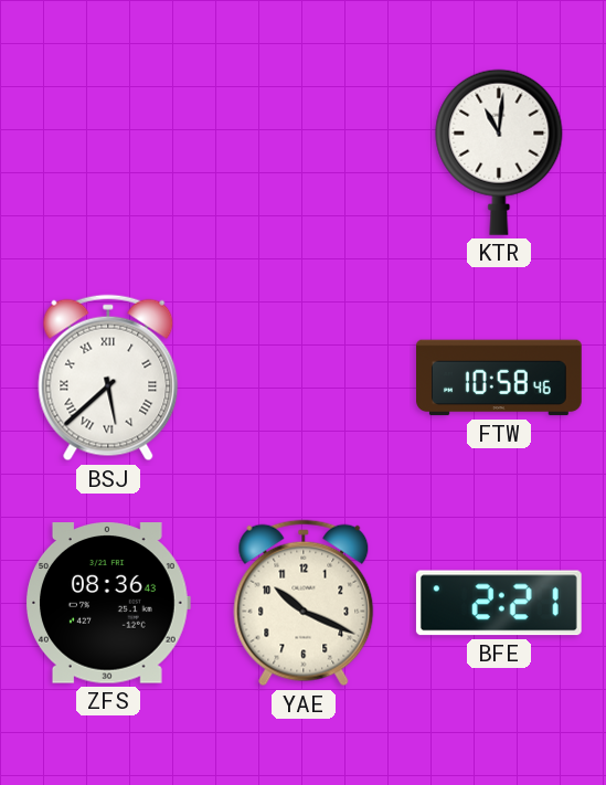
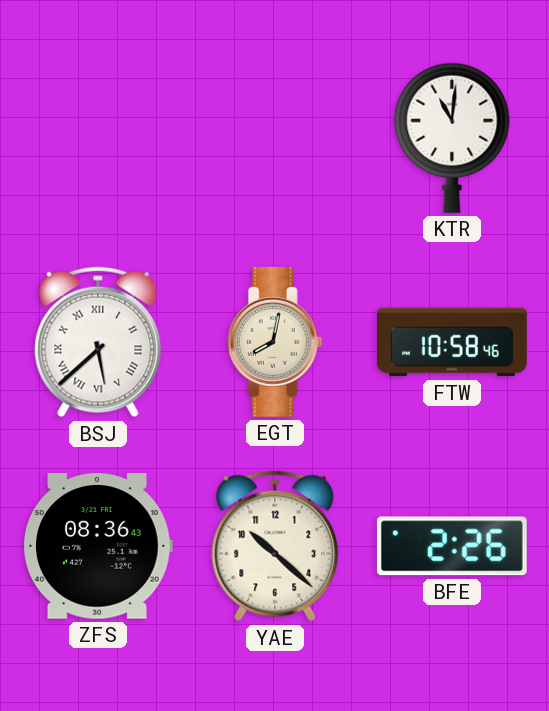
EGT: none -> 8:02 (275, 342)
YAE: 10:19 -> 10:22 (275, 546)
BFE: 2:21 -> 2:26 (452, 546)
